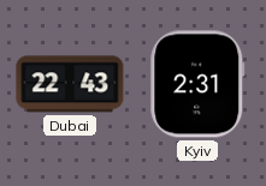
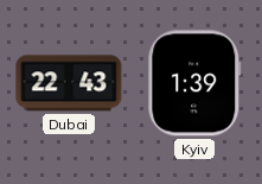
Kyiv: 2:31 -> 1:39 (194, 83)
